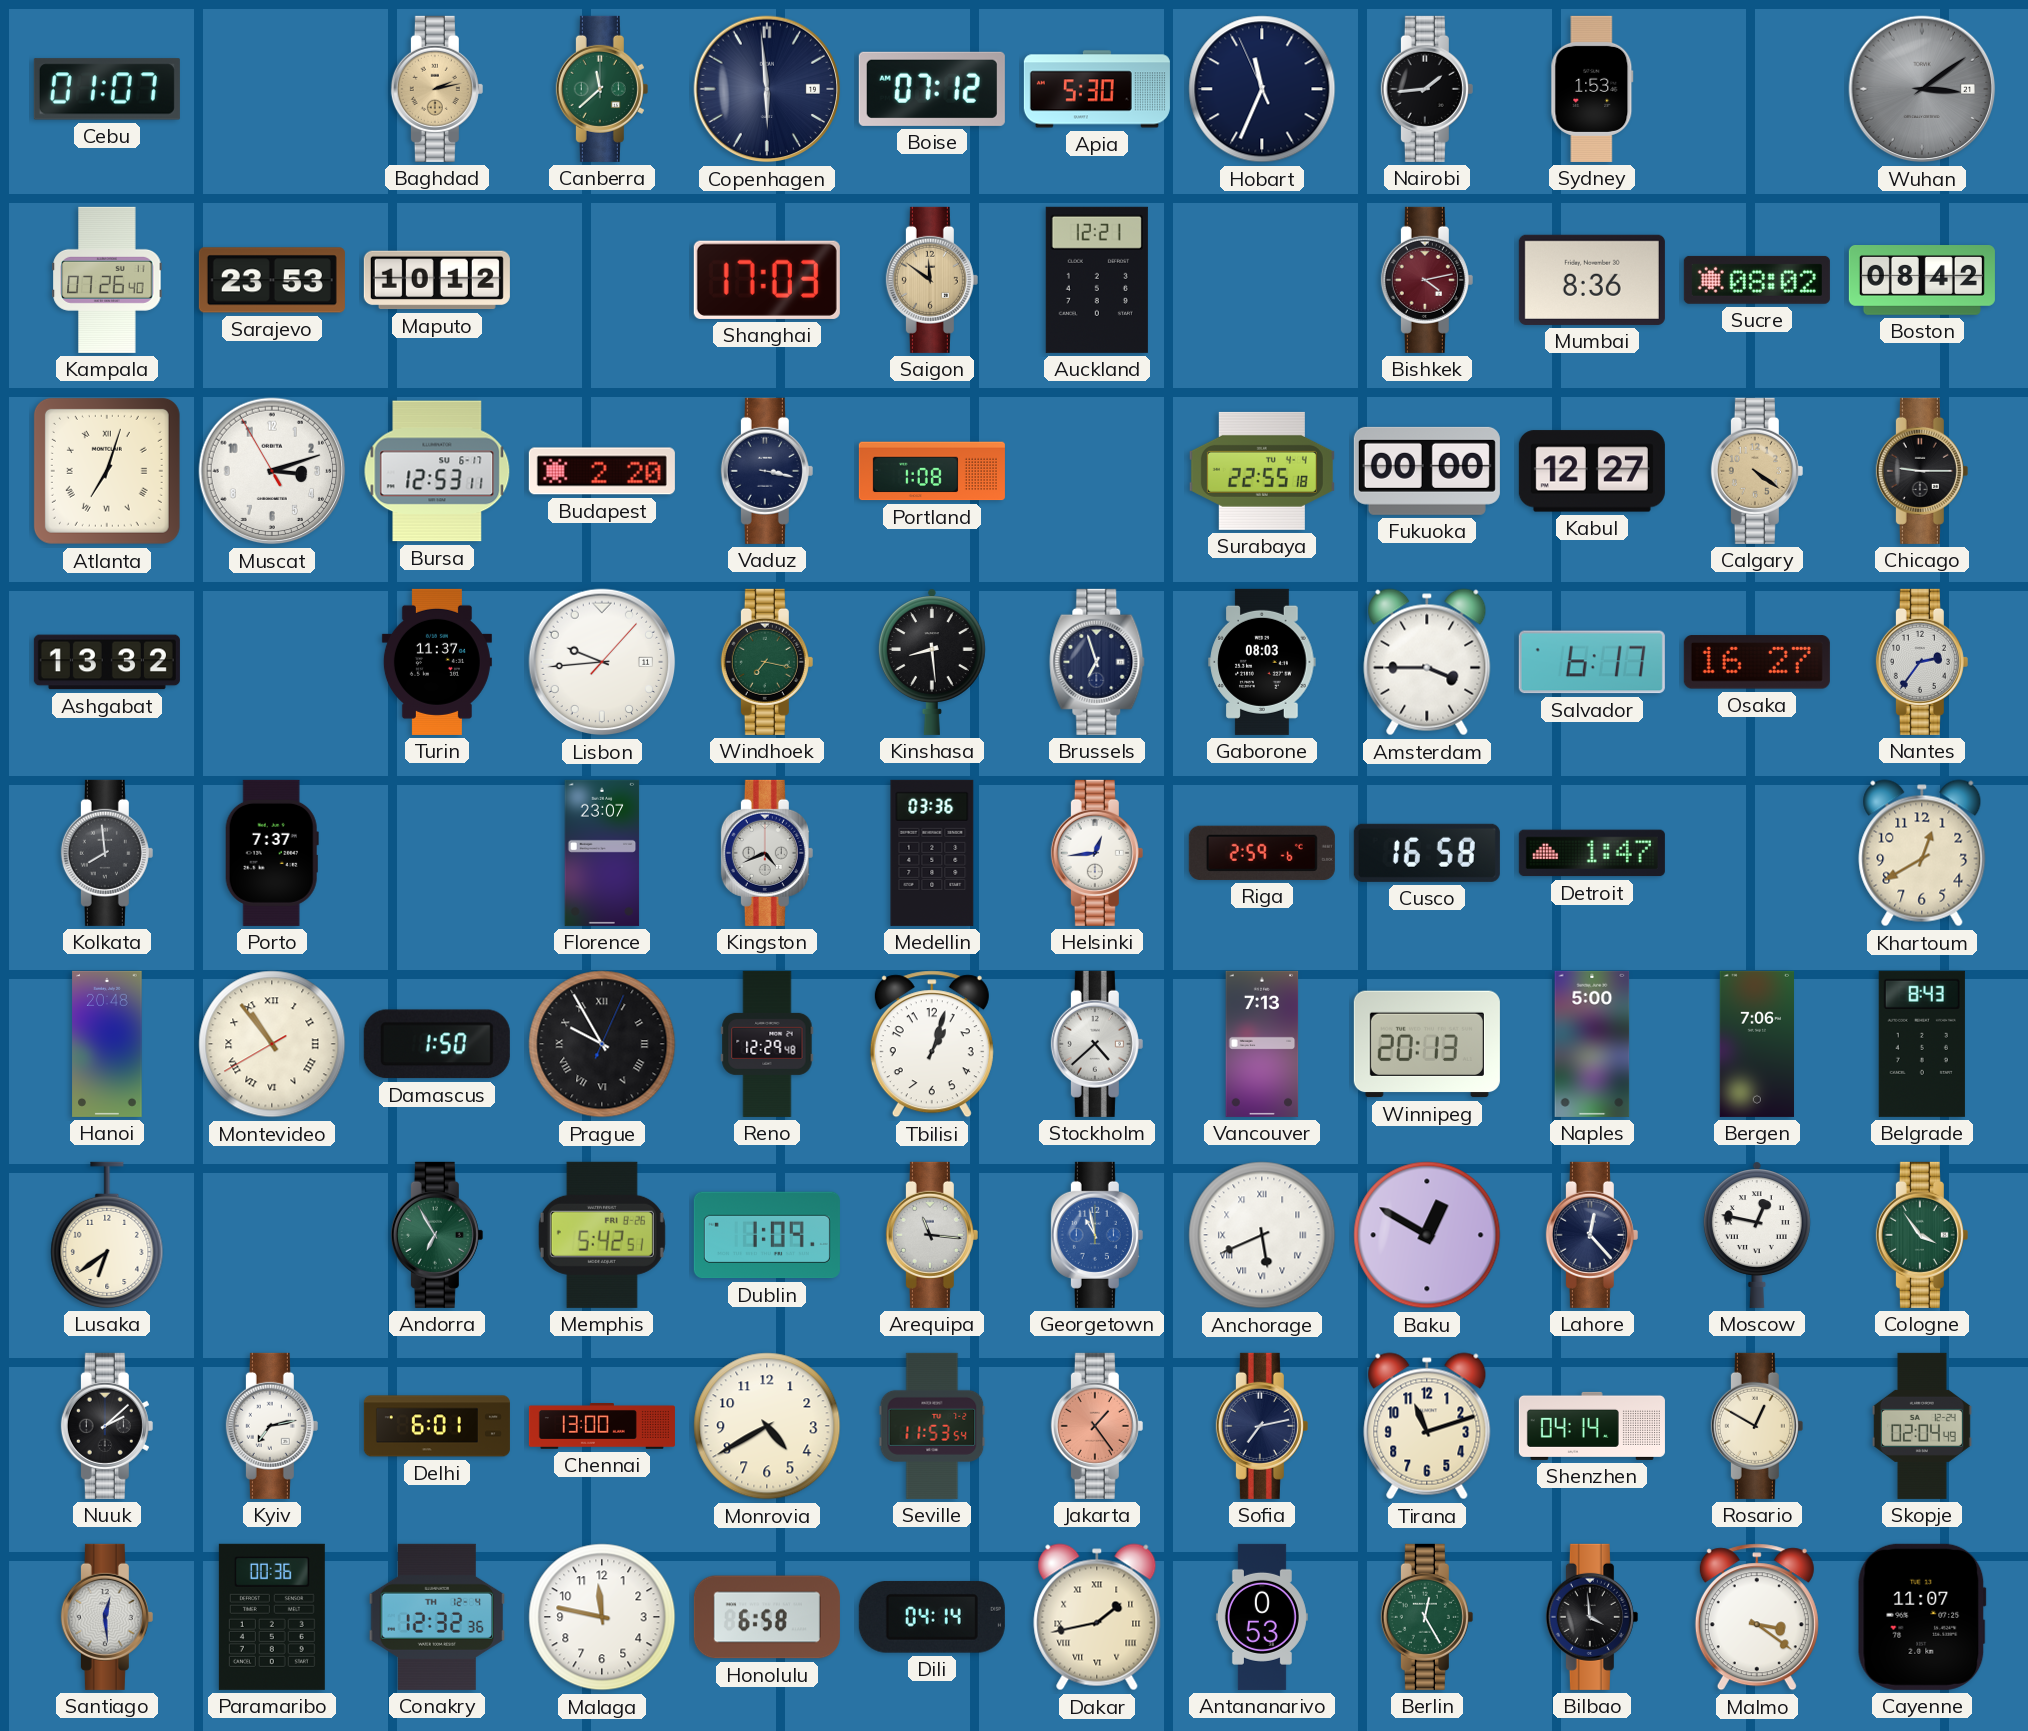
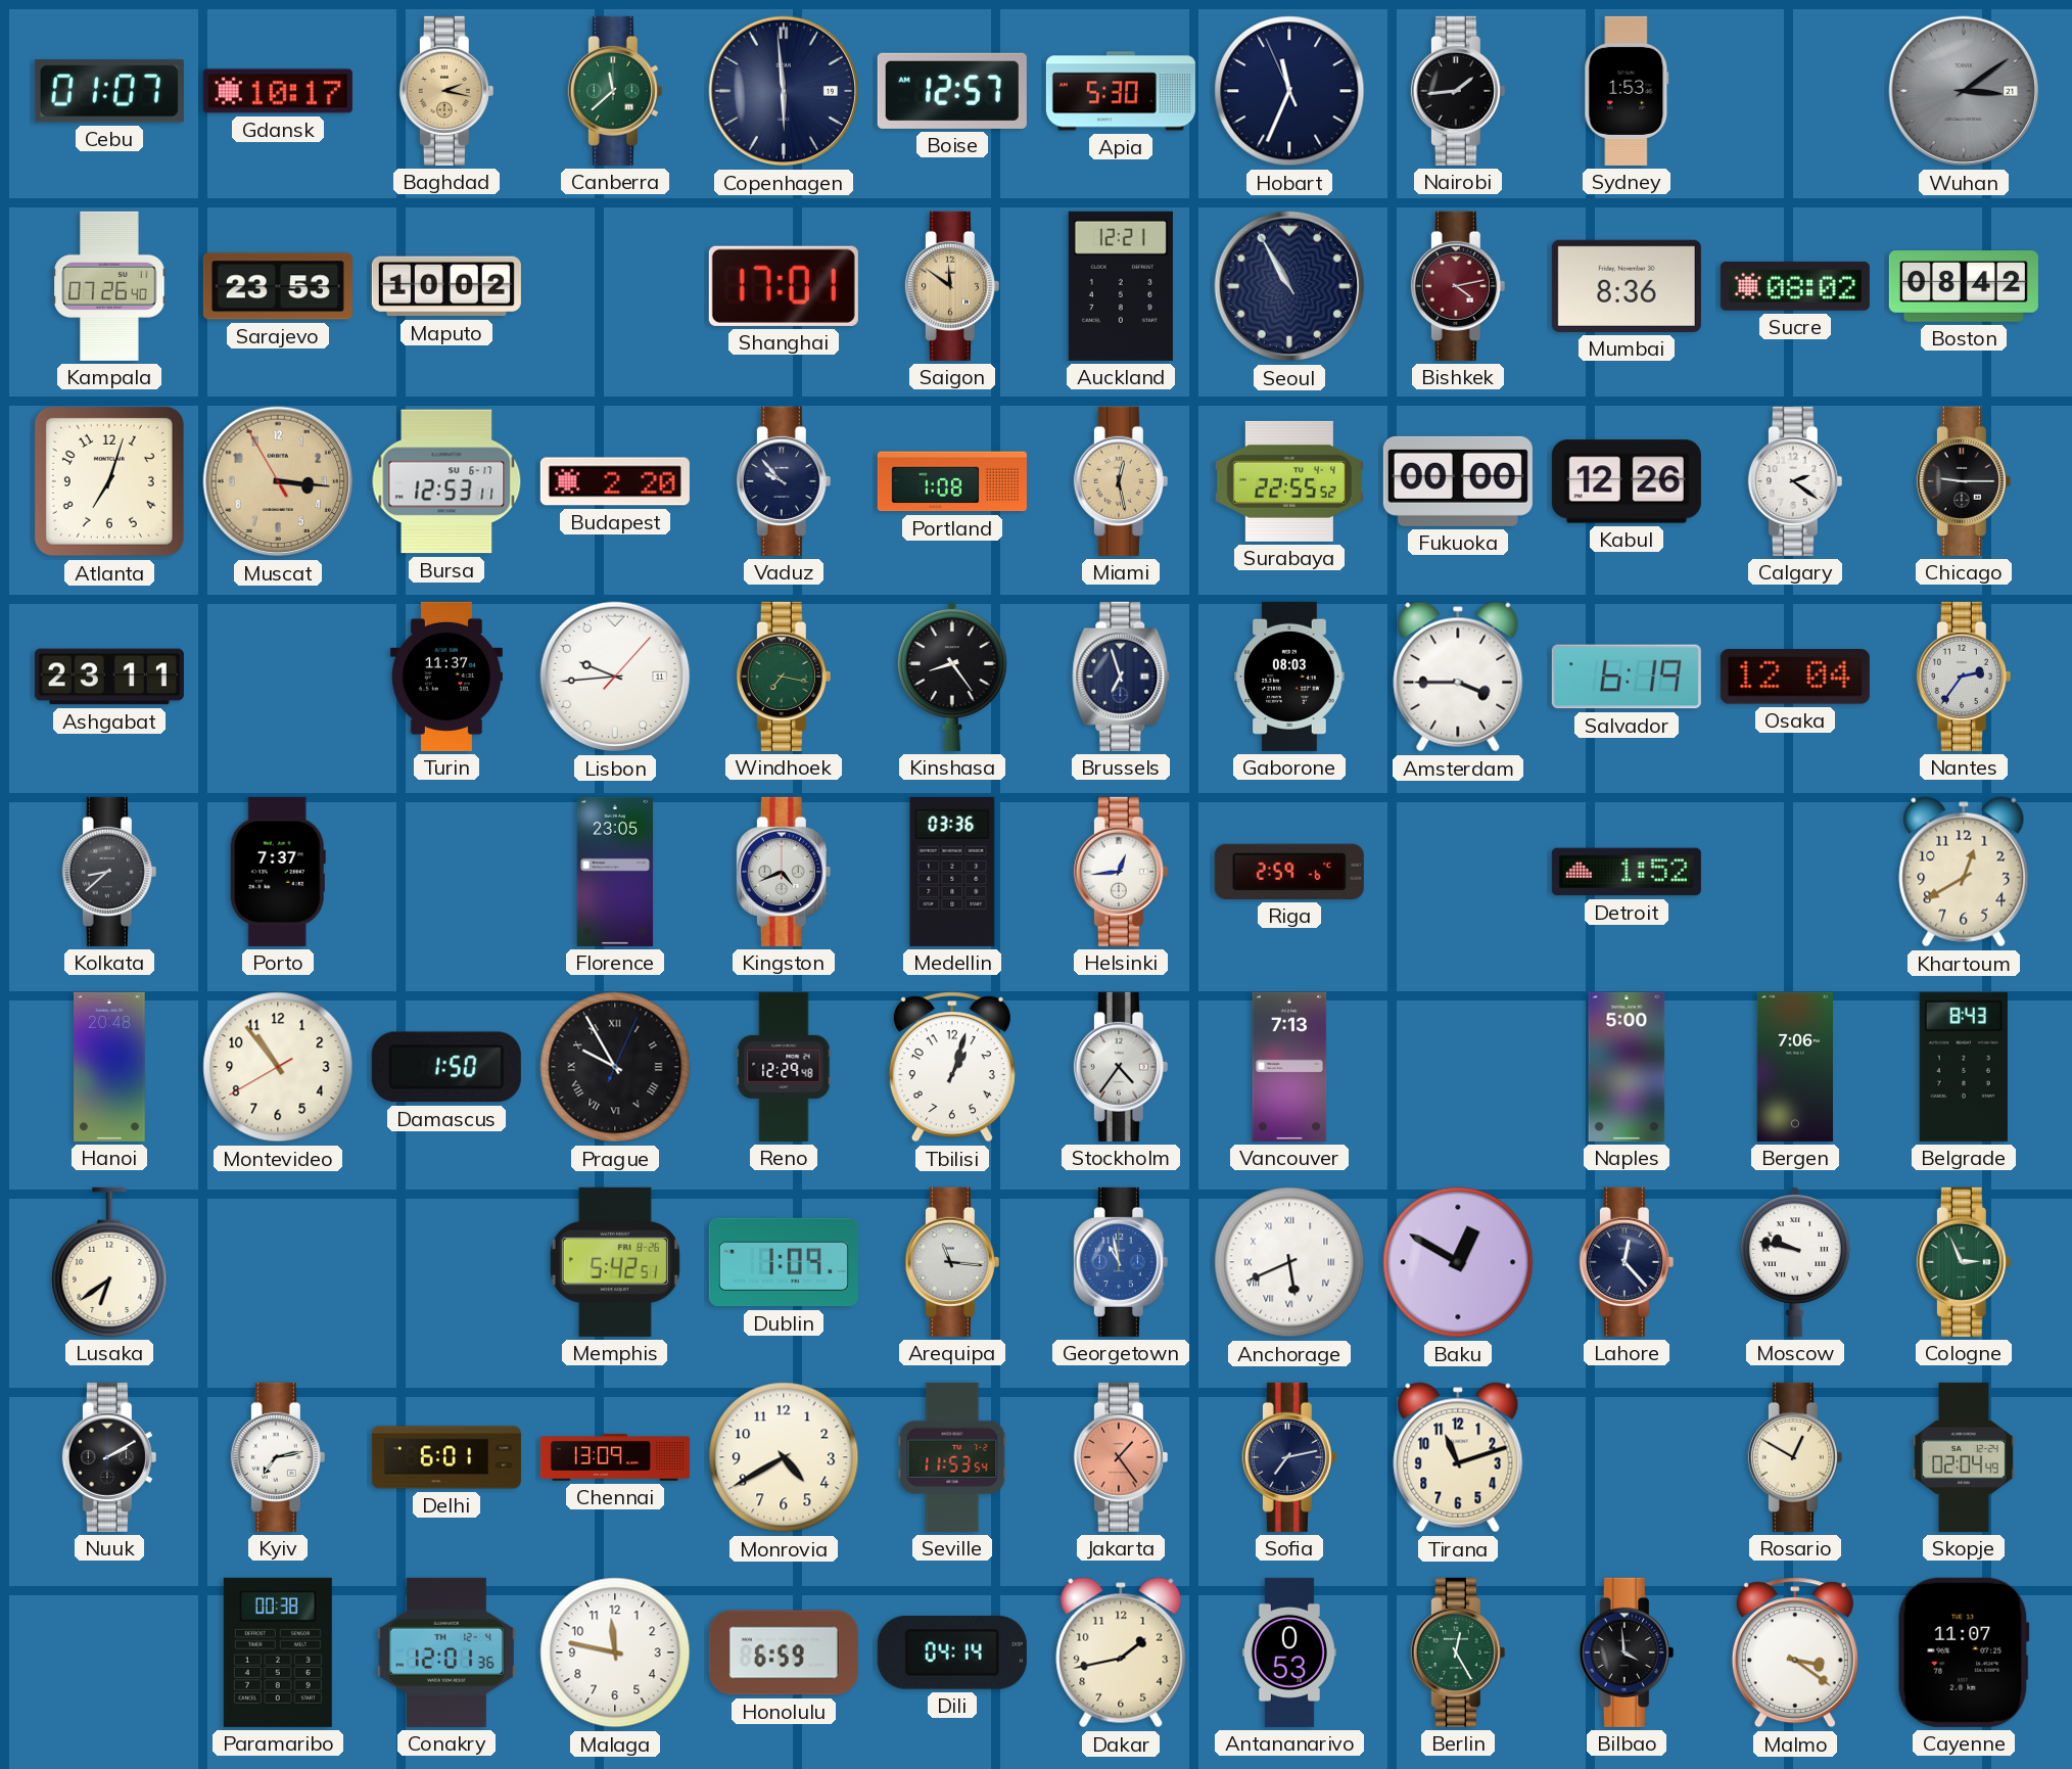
Gdansk: none -> 10:17 (278, 91)
Baghdad: 2:13 -> 2:17 (446, 91)
Boise: 07:12 -> 12:57 (952, 91)
Maputo: 10:12 -> 10:02 (446, 286)
Shanghai: 17:03 -> 17:01 (784, 286)
Seoul: none -> 10:55 (1289, 286)
Atlanta numerals: Roman -> Arabic (109, 481)
Muscat: 3:11 -> 3:15 (278, 481)
Muscat dial: white -> champagne (278, 481)
Vaduz: 3:17 -> 9:53 (784, 481)
Miami: none -> 12:28 (1121, 481)
Surabaya: 22:55:18 -> 22:55:52 (1289, 481)
Kabul: 12:27 -> 12:26 (1627, 481)
Calgary: 4:21 -> 2:21 (1795, 481)
Calgary dial: champagne -> white (1795, 481)
Ashgabat: 13:32 -> 23:11 (109, 677)
Kinshasa: 8:29 -> 8:24 (952, 677)
Salvador: 6:17 -> 6:19 (1627, 677)
Osaka: 16:27 -> 12:04 (1795, 677)
Kolkata: 7:59 -> 8:38 (109, 872)
Florence: 23:07 -> 23:05 (615, 872)
Cusco: 16:58 -> none (1427, 853)
Detroit: 1:47 -> 1:52 (1627, 872)
Montevideo numerals: Roman -> Arabic (278, 1067)
Stockholm: 4:38 -> 4:36 (1121, 1067)
Winnipeg: 20:13 -> none (1427, 1044)
Andorra: 6:55 -> none (437, 1235)
Moscow: 12:47 -> 9:47 (1795, 1262)
Cologne: 3:54 -> 2:56 (1964, 1262)
Nuuk: 2:08 -> 2:10 (109, 1457)
Chennai: 13:00 -> 13:09 (615, 1458)
Shenzhen: 04:14 -> none (1592, 1426)
Santiago: 12:29 -> none (107, 1617)
Paramaribo: 00:36 -> 00:38 (278, 1652)
Conakry: 12:32 -> 12:01 (446, 1652)
Honolulu: 6:58 -> 6:59 (784, 1652)
Dakar numerals: Roman -> Arabic (1121, 1652)
